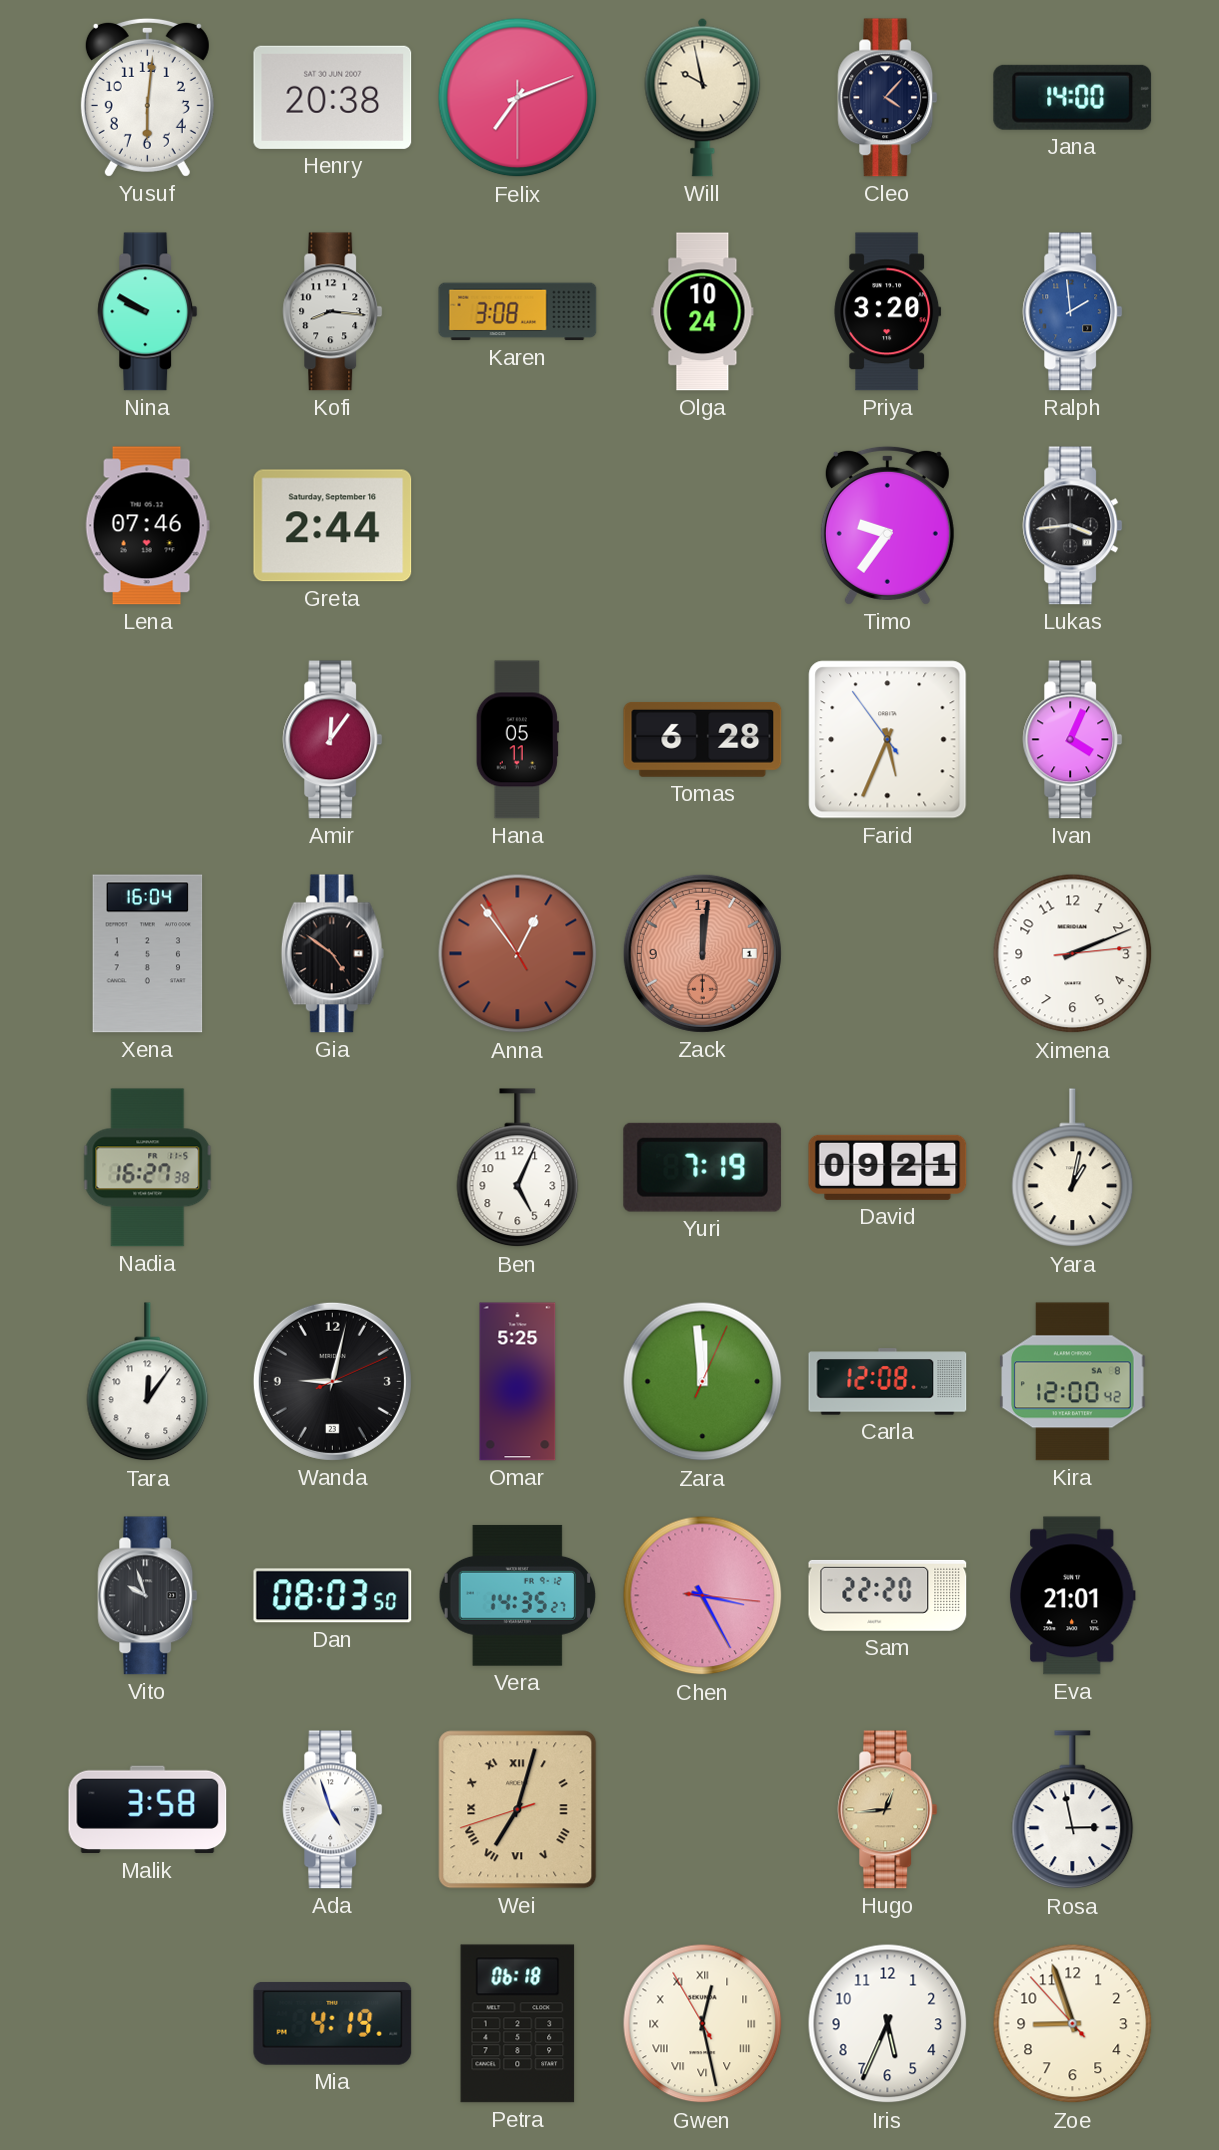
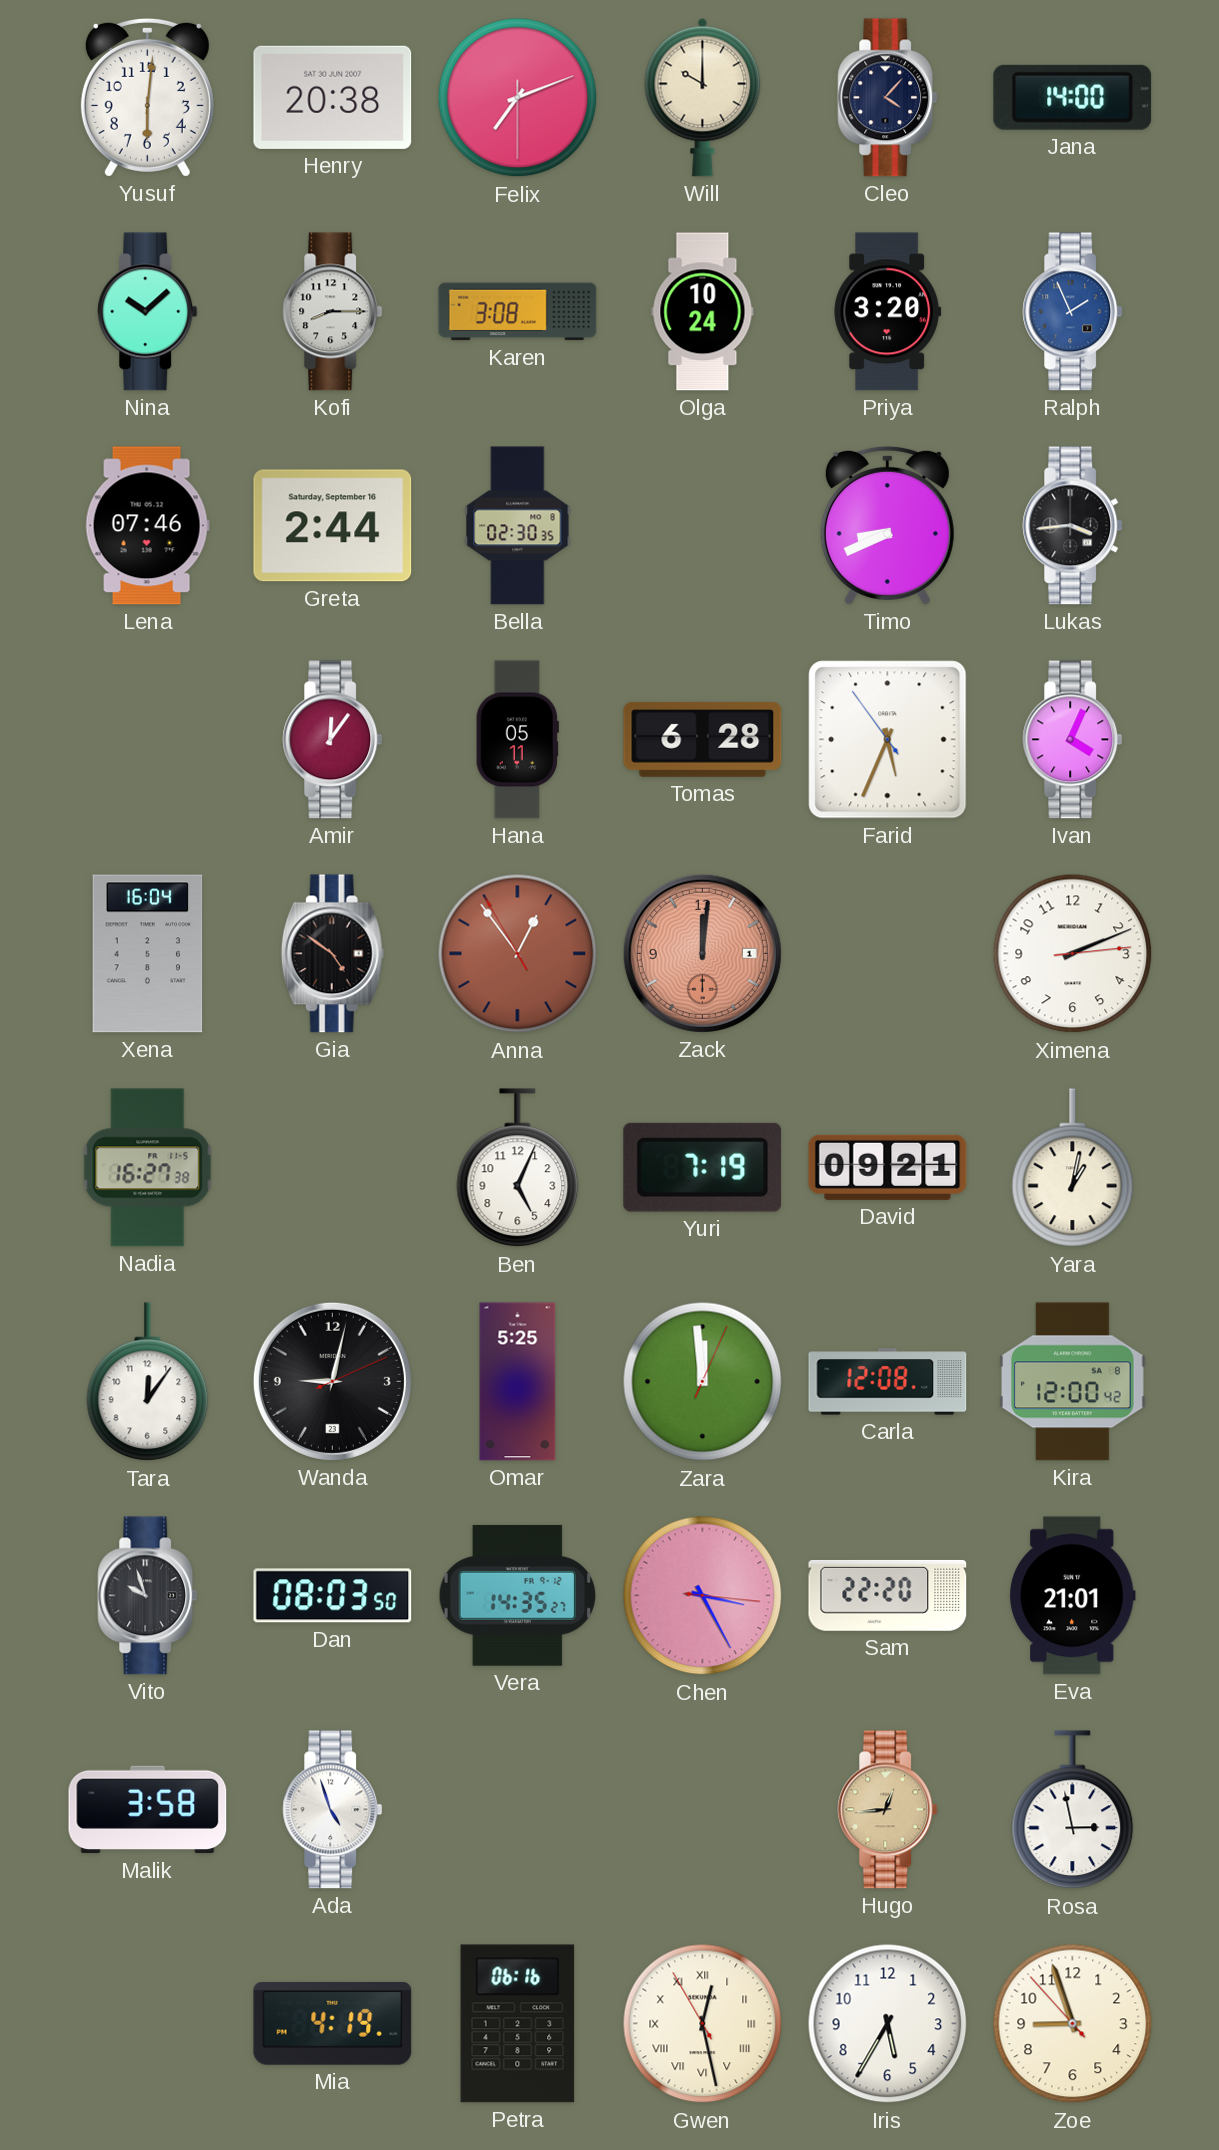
Will: 9:58 -> 10:00 (703, 97)
Nina: 9:50 -> 10:08 (148, 312)
Kofi: 8:16 -> 8:15 (333, 312)
Ralph: 1:59 -> 1:56 (1073, 312)
Bella: none -> 02:30 (518, 526)
Timo: 9:36 -> 8:41 (887, 525)
Wei: 7:02 -> none (518, 1810)
Petra: 06:18 -> 06:16 (518, 2024)
Iris: 5:34 -> 5:35 (888, 2024)
